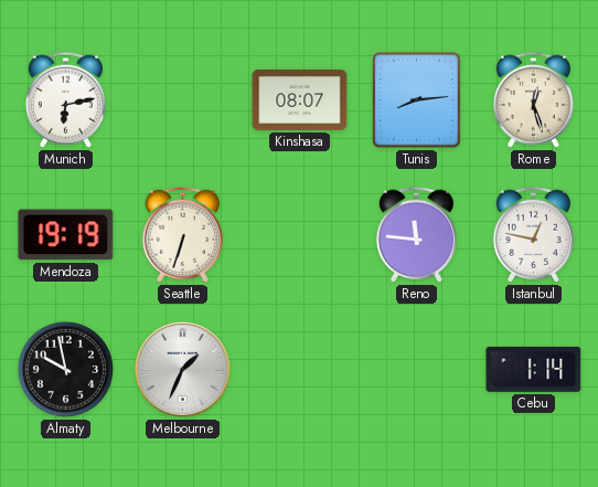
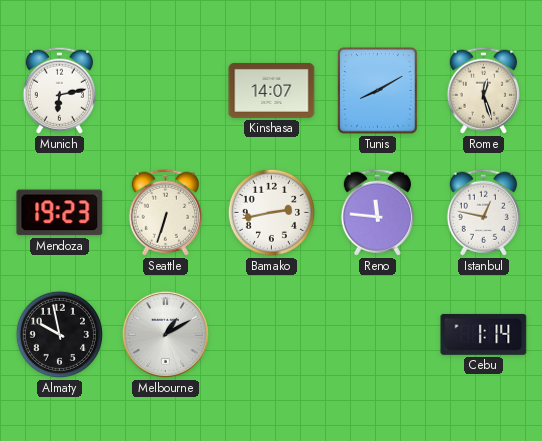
Kinshasa: 08:07 -> 14:07 (272, 90)
Tunis: 8:14 -> 8:10 (378, 91)
Mendoza: 19:19 -> 19:23 (60, 213)
Bamako: none -> 2:43 (271, 212)
Melbourne: 1:34 -> 1:10 (165, 334)
